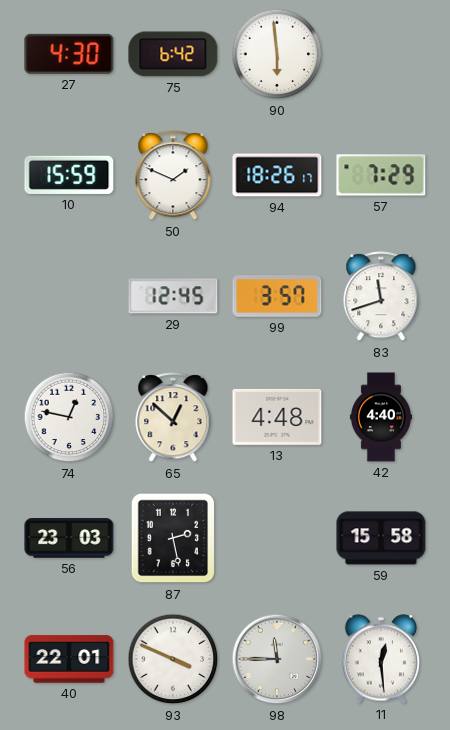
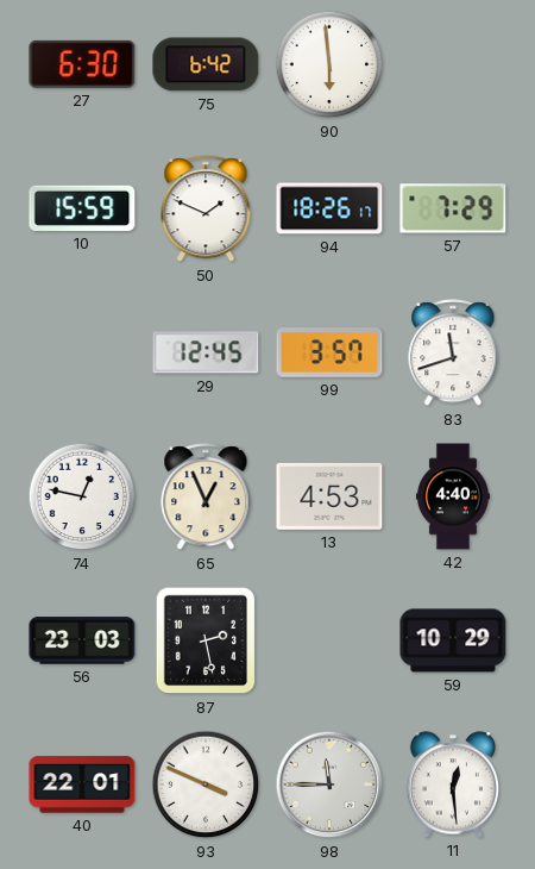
27: 4:30 -> 6:30 (82, 64)
65: 12:52 -> 12:56 (206, 498)
13: 4:48 -> 4:53 (329, 496)
59: 15:58 -> 10:29 (453, 640)
